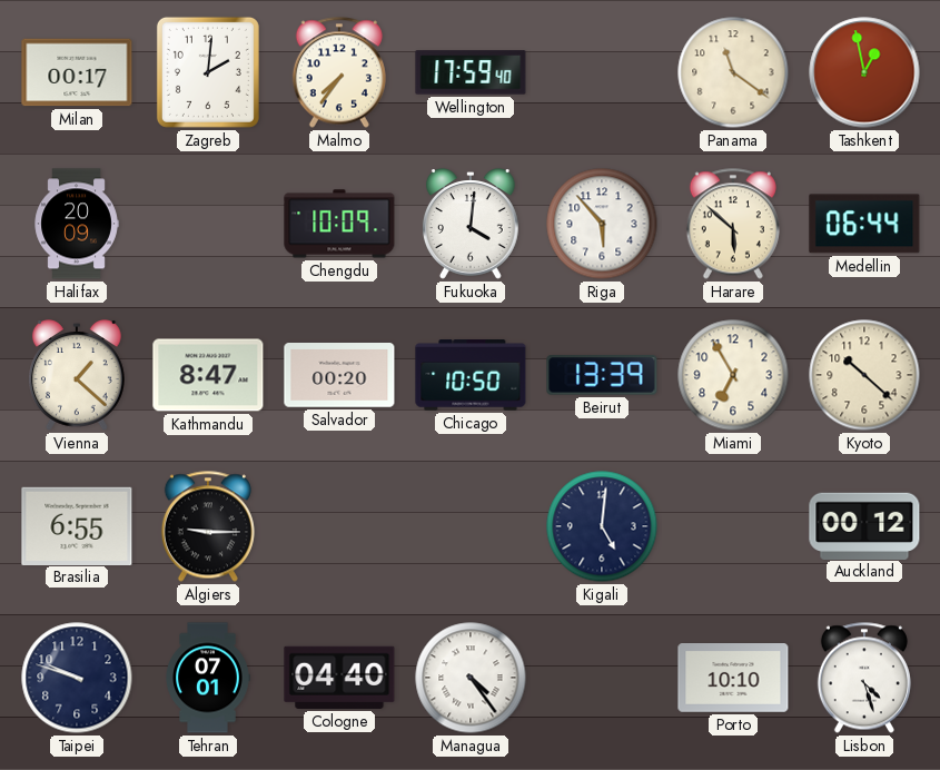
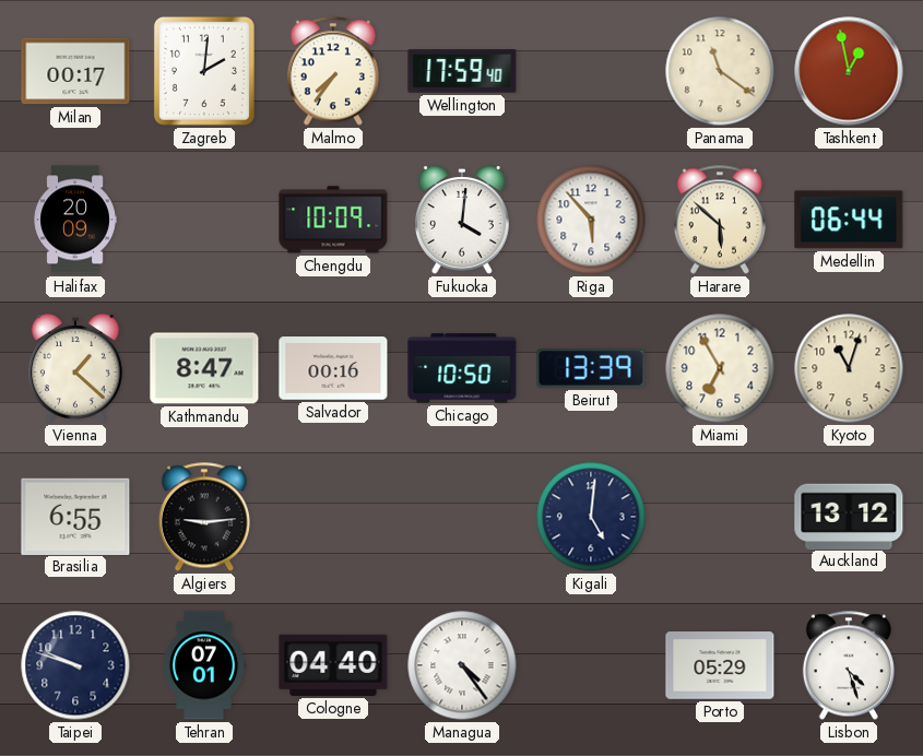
Salvador: 00:20 -> 00:16 (333, 369)
Kyoto: 10:22 -> 11:03 (849, 368)
Algiers: 9:15 -> 9:14 (204, 517)
Auckland: 00:12 -> 13:12 (849, 516)
Porto: 10:10 -> 05:29 (720, 666)
